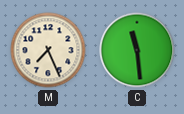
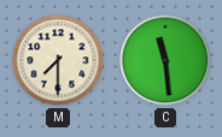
M: 7:26 -> 7:30 (58, 60)
